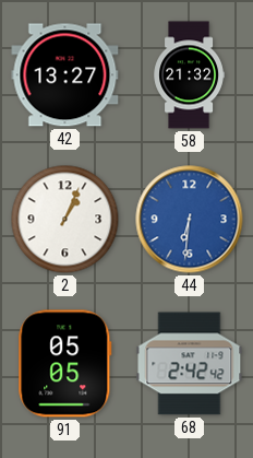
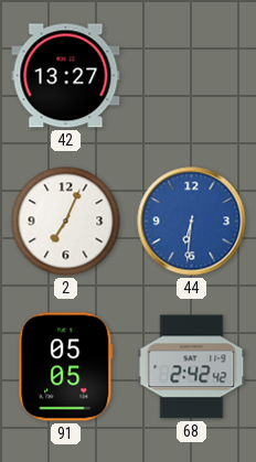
58: 21:32 -> none (189, 75)
2: 1:04 -> 7:04 (66, 222)
